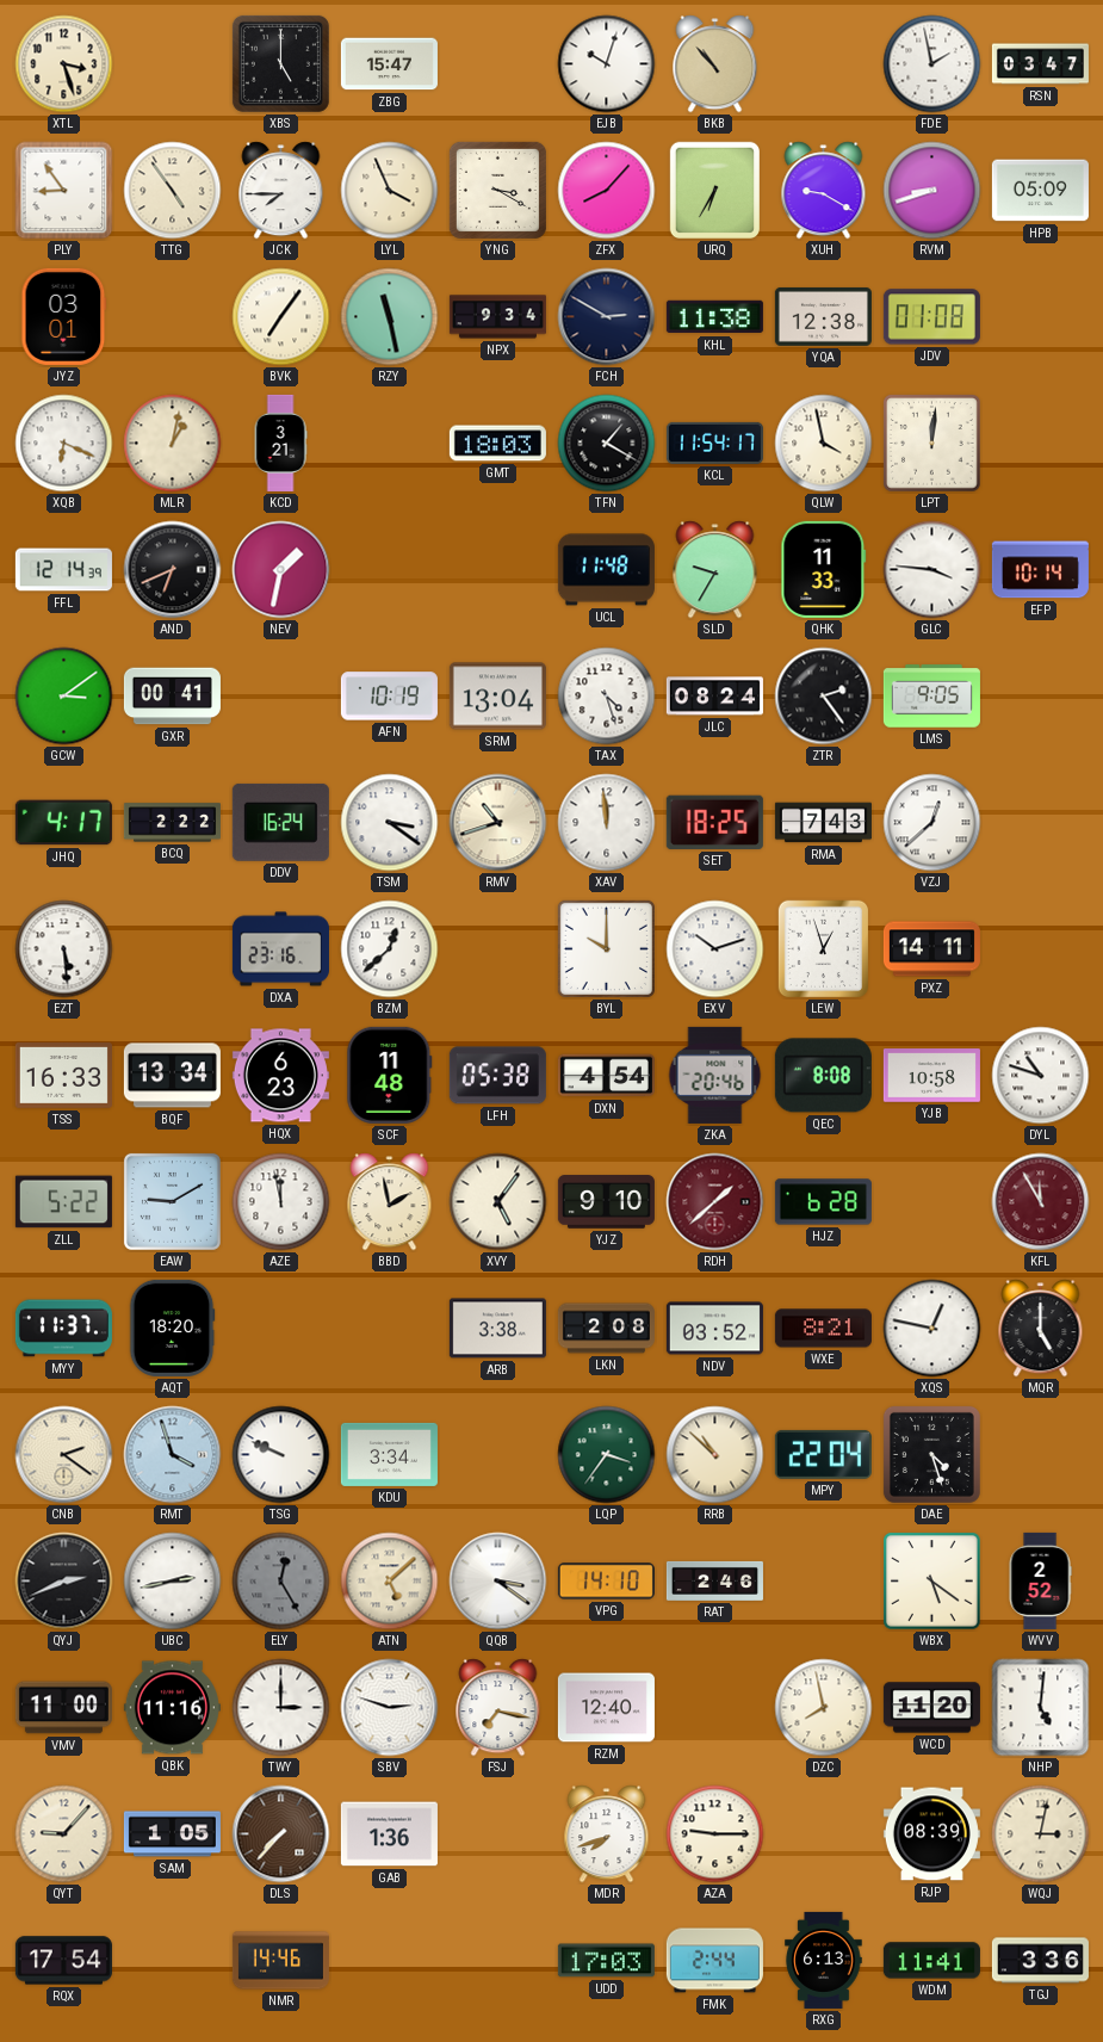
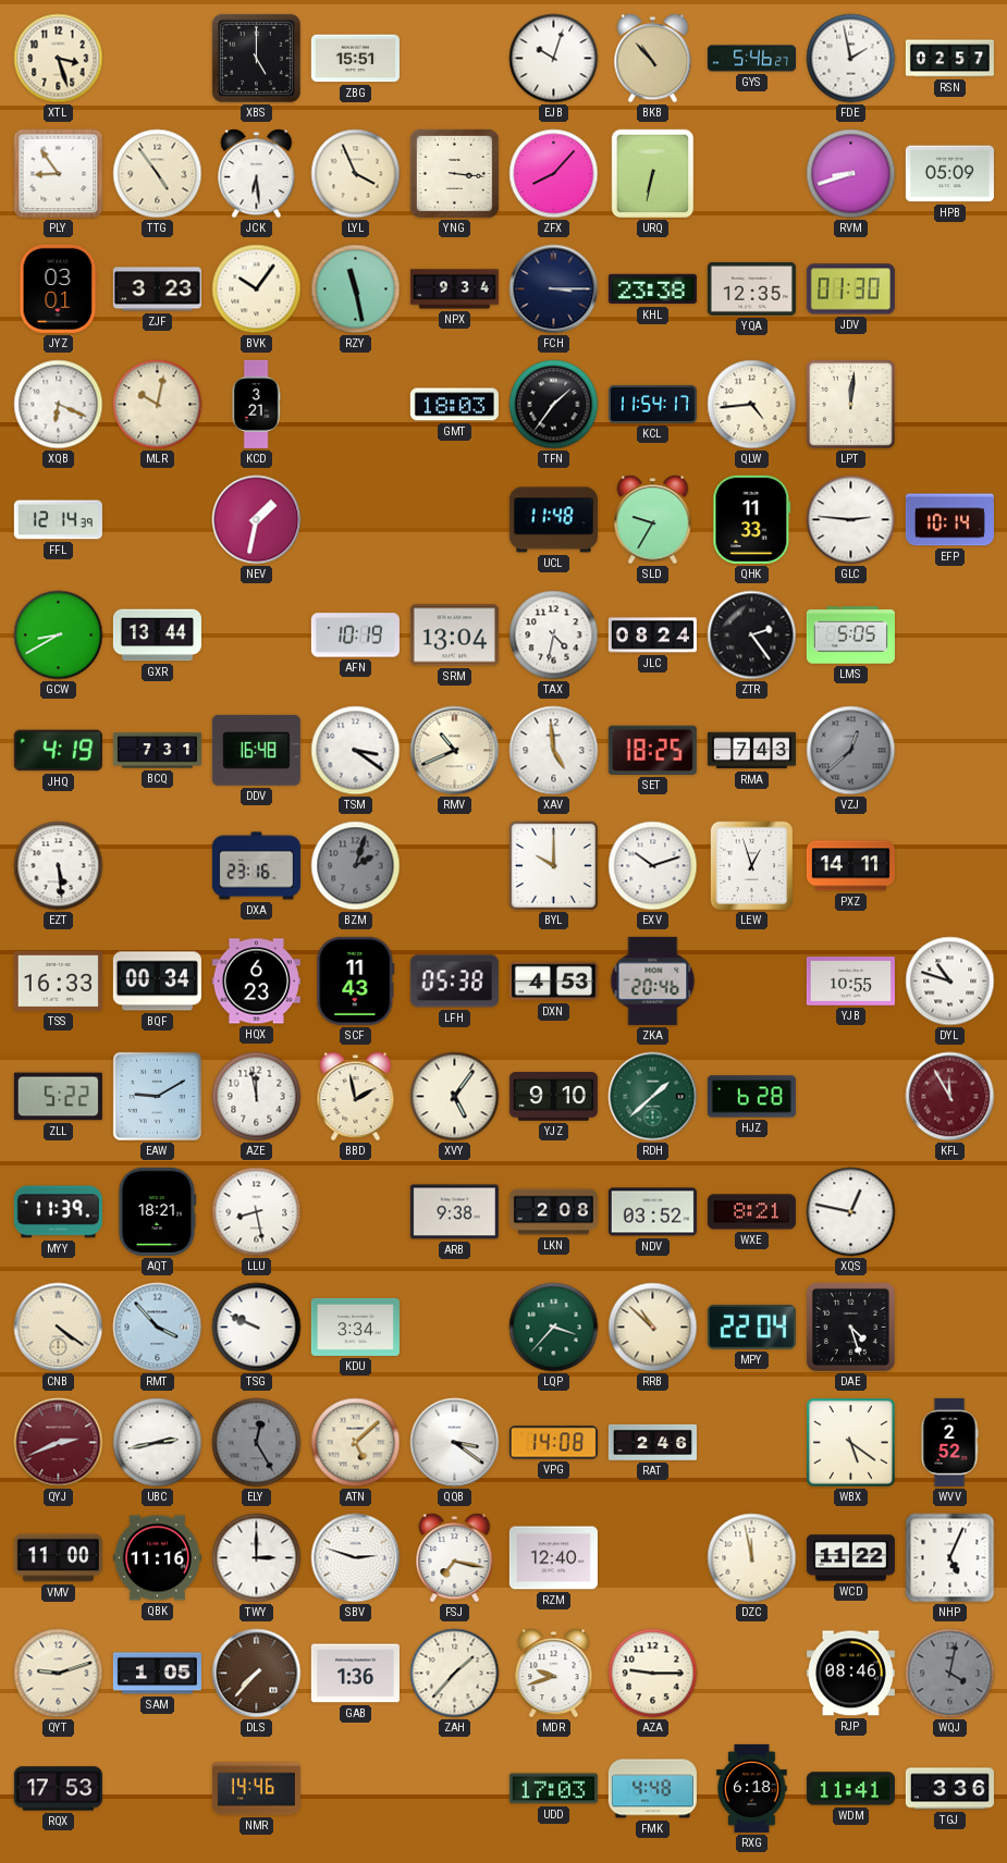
ZBG: 15:47 -> 15:51 (355, 59)
GYS: none -> 5:46 (751, 59)
RSN: 03:47 -> 02:57 (949, 59)
JCK: 7:45 -> 6:29 (257, 174)
YNG: 3:20 -> 3:16 (454, 173)
URQ: 6:35 -> 6:32 (652, 174)
XUH: 9:20 -> none (824, 191)
ZJF: none -> 3:23 (157, 289)
BVK: 7:06 -> 10:06 (257, 289)
FCH: 2:50 -> 3:15 (554, 289)
KHL: 11:38 -> 23:38 (652, 289)
YQA: 12:38 -> 12:35 (751, 288)
JDV: 01:08 -> 01:30 (850, 289)
MLR: 1:02 -> 10:02 (158, 405)
TFN: 1:20 -> 1:36 (554, 405)
QLW: 3:58 -> 4:44 (752, 405)
AND: 6:41 -> none (173, 570)
GLC: 3:46 -> 2:46 (851, 520)
GCW: 3:09 -> 8:40 (59, 636)
GXR: 00:41 -> 13:44 (157, 636)
TAX: 4:27 -> 4:32 (554, 636)
LMS: 9:05 -> 5:05 (850, 636)
JHQ: 4:17 -> 4:19 (58, 751)
BCQ: 2:22 -> 7:31 (157, 751)
DDV: 16:24 -> 16:48 (256, 750)
RMV: 10:42 -> 10:41 (455, 751)
XAV: 11:59 -> 4:59 (554, 751)
VZJ dial: white -> grey (851, 751)
BZM: 12:38 -> 2:03 (356, 866)
BZM dial: white -> grey (356, 866)
BQF: 13:34 -> 00:34 (157, 982)
SCF: 11:48 -> 11:43 (356, 980)
DXN: 4:54 -> 4:53 (553, 982)
QEC: 8:08 -> none (823, 1076)
YJB: 10:58 -> 10:55 (850, 982)
RDH dial: burgundy -> green (653, 1097)
MYY: 11:37 -> 11:39 (58, 1212)
AQT: 18:20 -> 18:21 (157, 1211)
LLU: none -> 8:28 (257, 1212)
ARB: 3:38 -> 9:38 (454, 1212)
MQR: 5:00 -> none (1041, 1329)
CNB: 2:21 -> 4:21 (59, 1328)
RMT: 3:57 -> 3:53 (158, 1328)
LQP: 3:36 -> 3:37 (554, 1328)
QYJ dial: black -> burgundy (59, 1443)
VPG: 14:10 -> 14:08 (553, 1443)
DZC: 7:58 -> 11:58 (752, 1558)
WCD: 11:20 -> 11:22 (850, 1558)
NHP: 5:01 -> 5:04 (950, 1558)
QYT: 9:07 -> 9:12 (59, 1674)
ZAH: none -> 1:37 (455, 1674)
MDR: 7:42 -> 9:42 (554, 1674)
RJP: 08:39 -> 08:46 (850, 1674)
WQJ: 3:02 -> 4:02 (950, 1674)
WQJ dial: cream -> grey (950, 1674)
RQX: 17:54 -> 17:53 (58, 1789)
FMK: 2:44 -> 4:48 (652, 1789)
RXG: 6:13 -> 6:18 (752, 1788)
